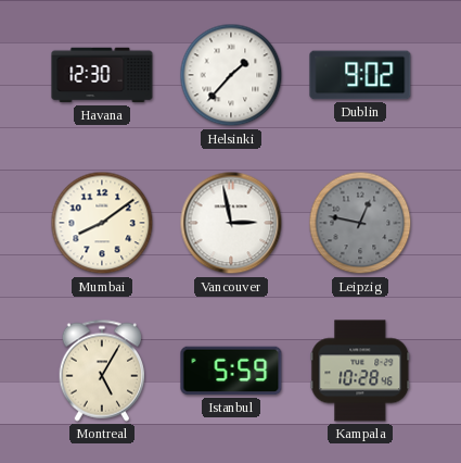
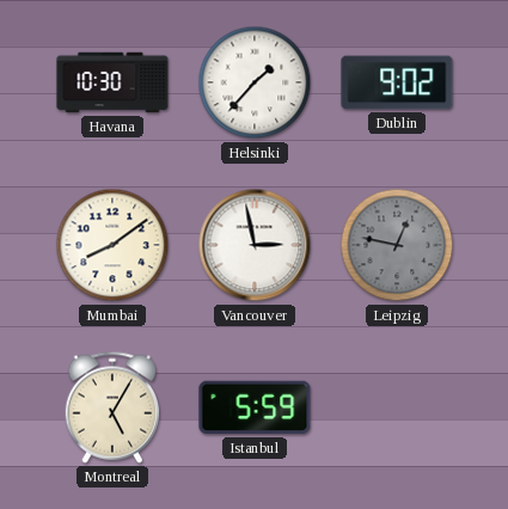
Havana: 12:30 -> 10:30 (112, 82)
Kampala: 10:28 -> none (360, 371)
